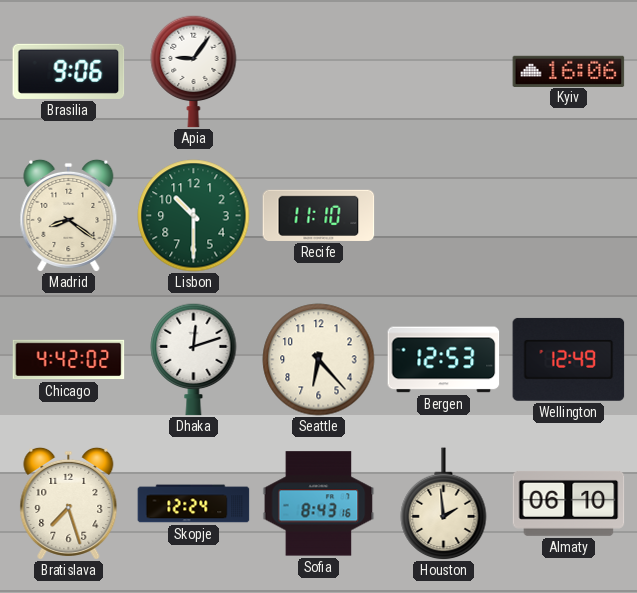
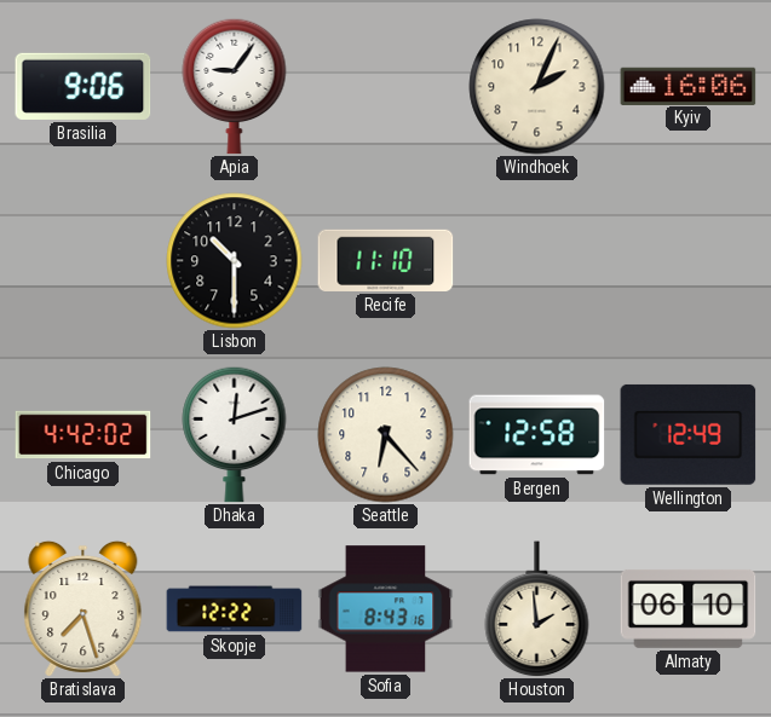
Windhoek: none -> 2:04 (537, 87)
Madrid: 8:21 -> none (69, 215)
Lisbon dial: green -> black (235, 261)
Bergen: 12:53 -> 12:58 (537, 435)
Skopje: 12:24 -> 12:22 (235, 609)
